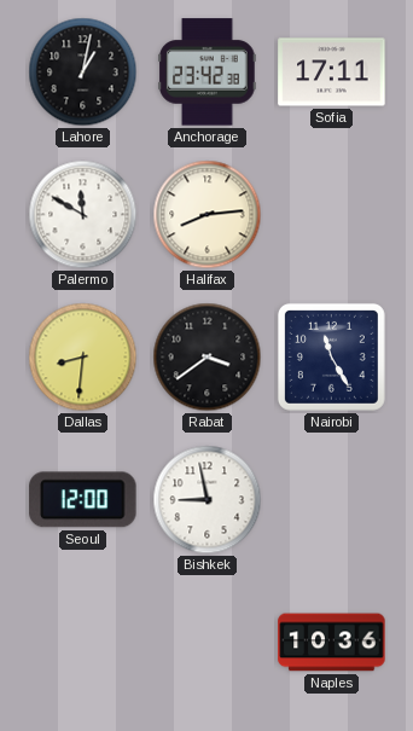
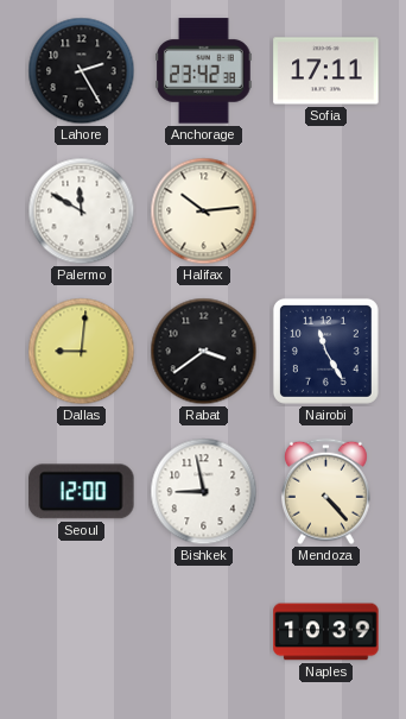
Lahore: 1:02 -> 2:25 (82, 71)
Halifax: 8:14 -> 10:14 (204, 212)
Dallas: 8:31 -> 9:01 (82, 352)
Mendoza: none -> 4:23 (325, 492)
Naples: 10:36 -> 10:39 (326, 632)
